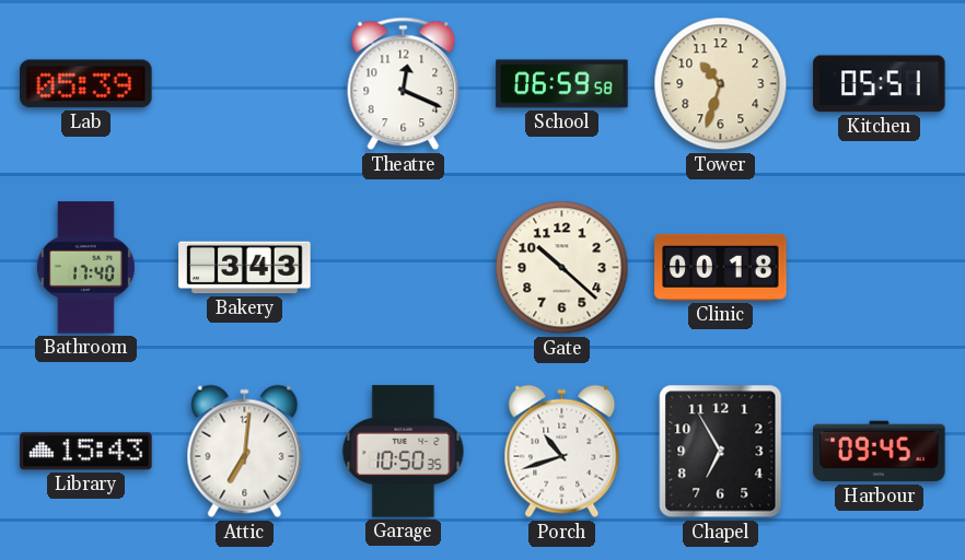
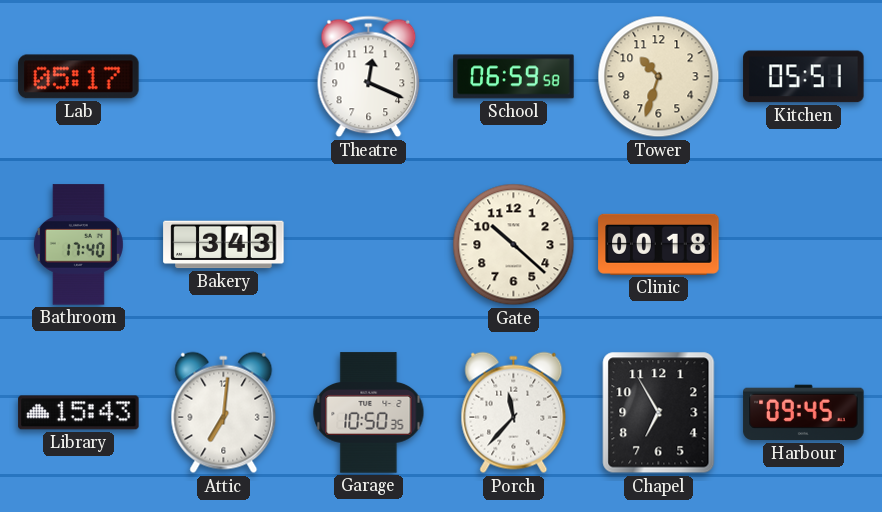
Lab: 05:39 -> 05:17 (79, 77)
Porch: 10:42 -> 11:37 (514, 413)
